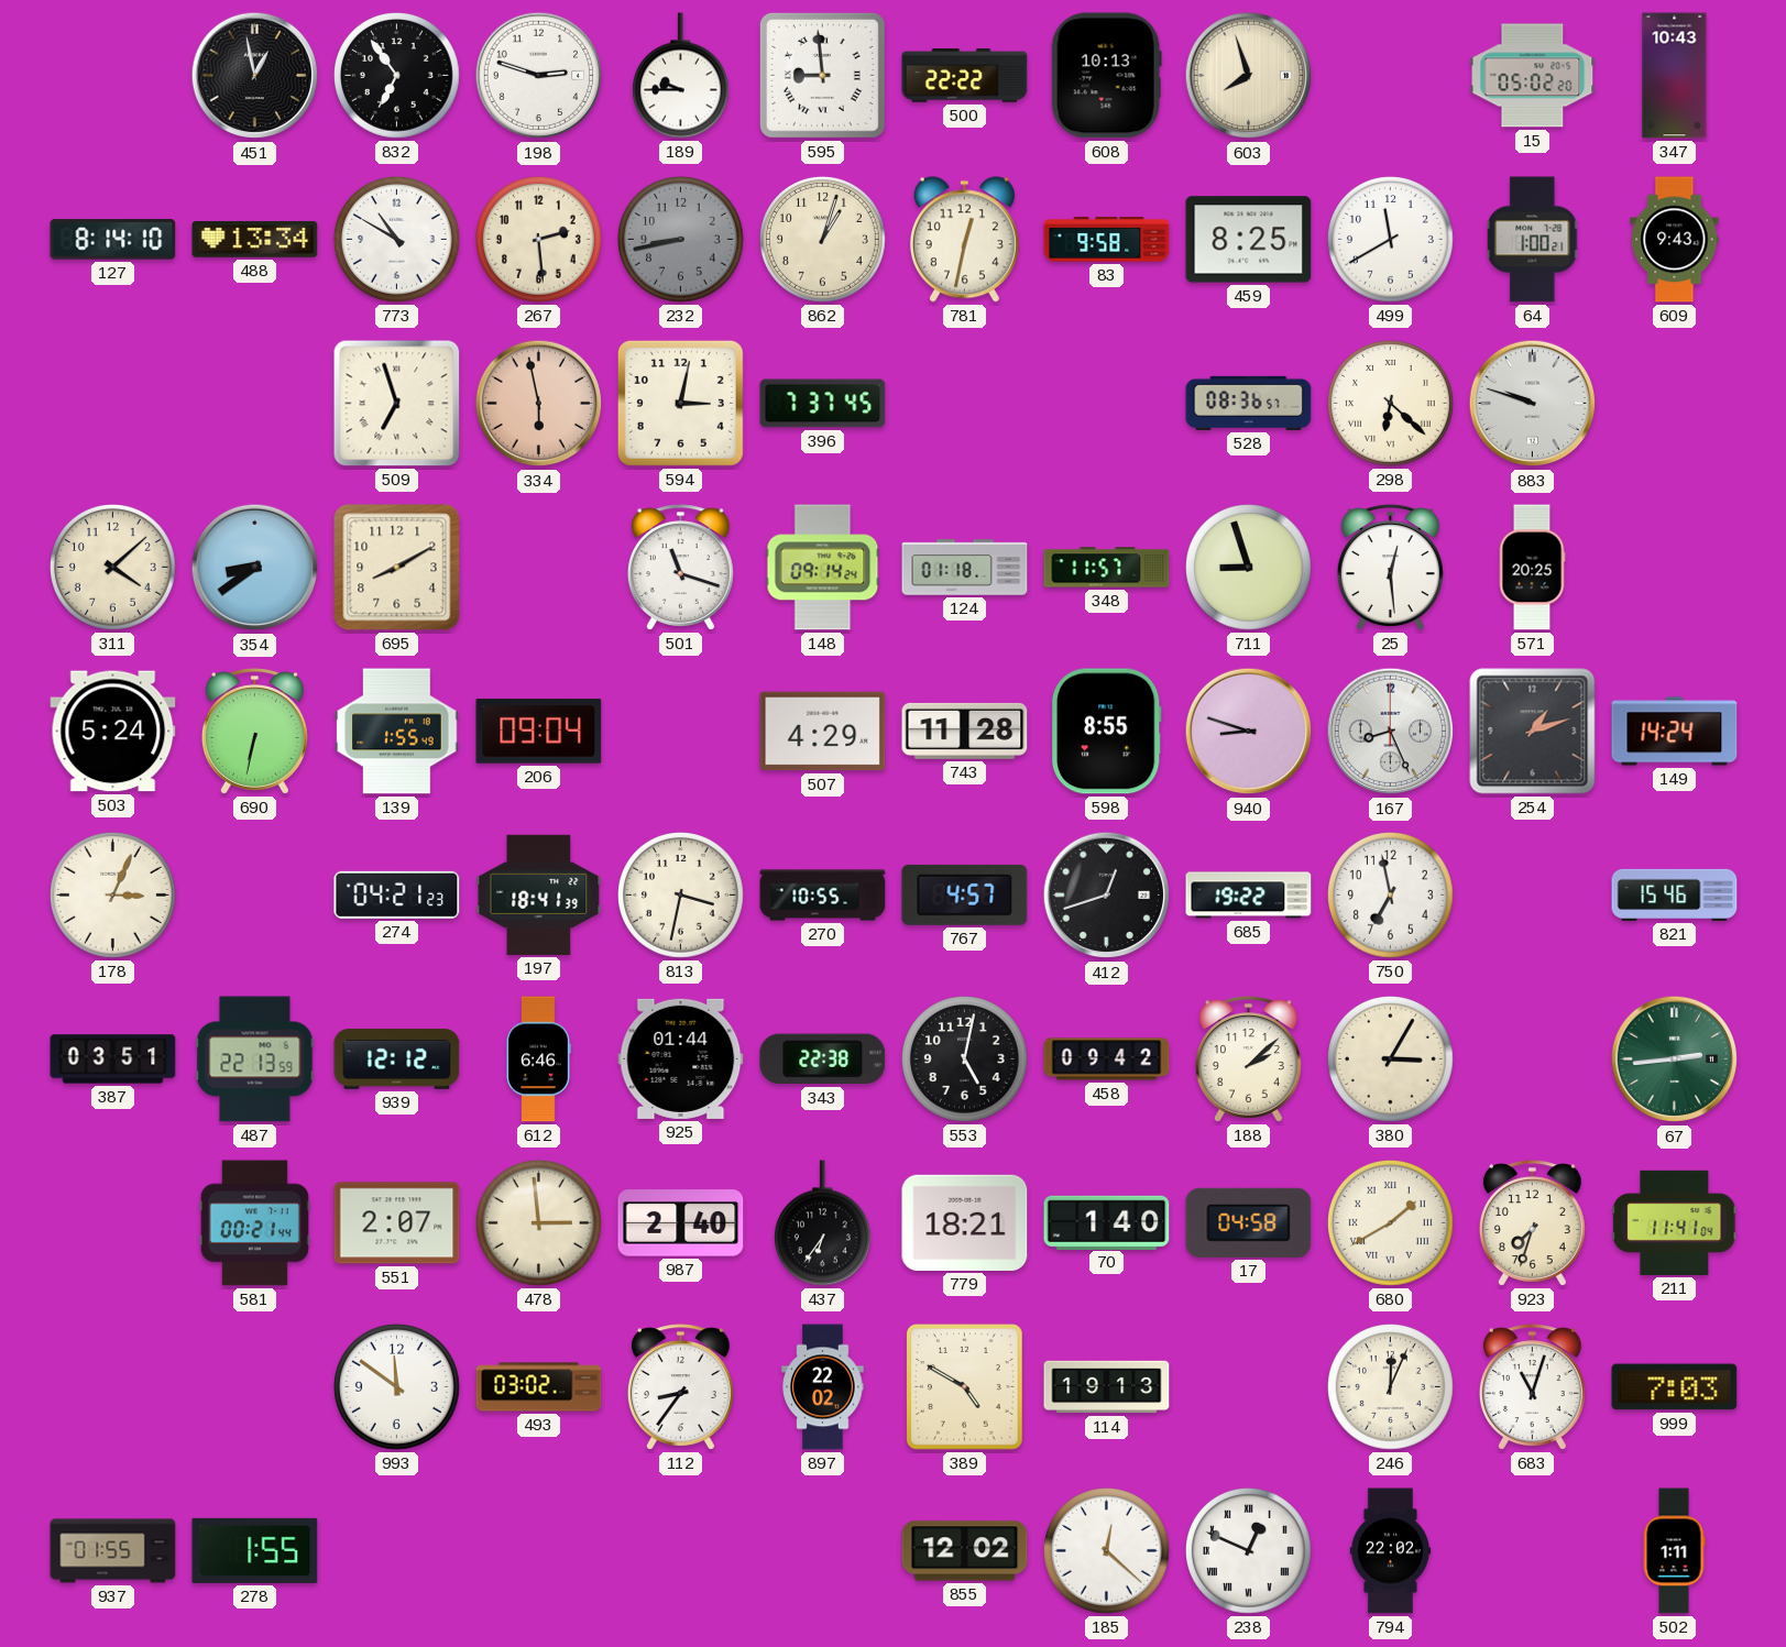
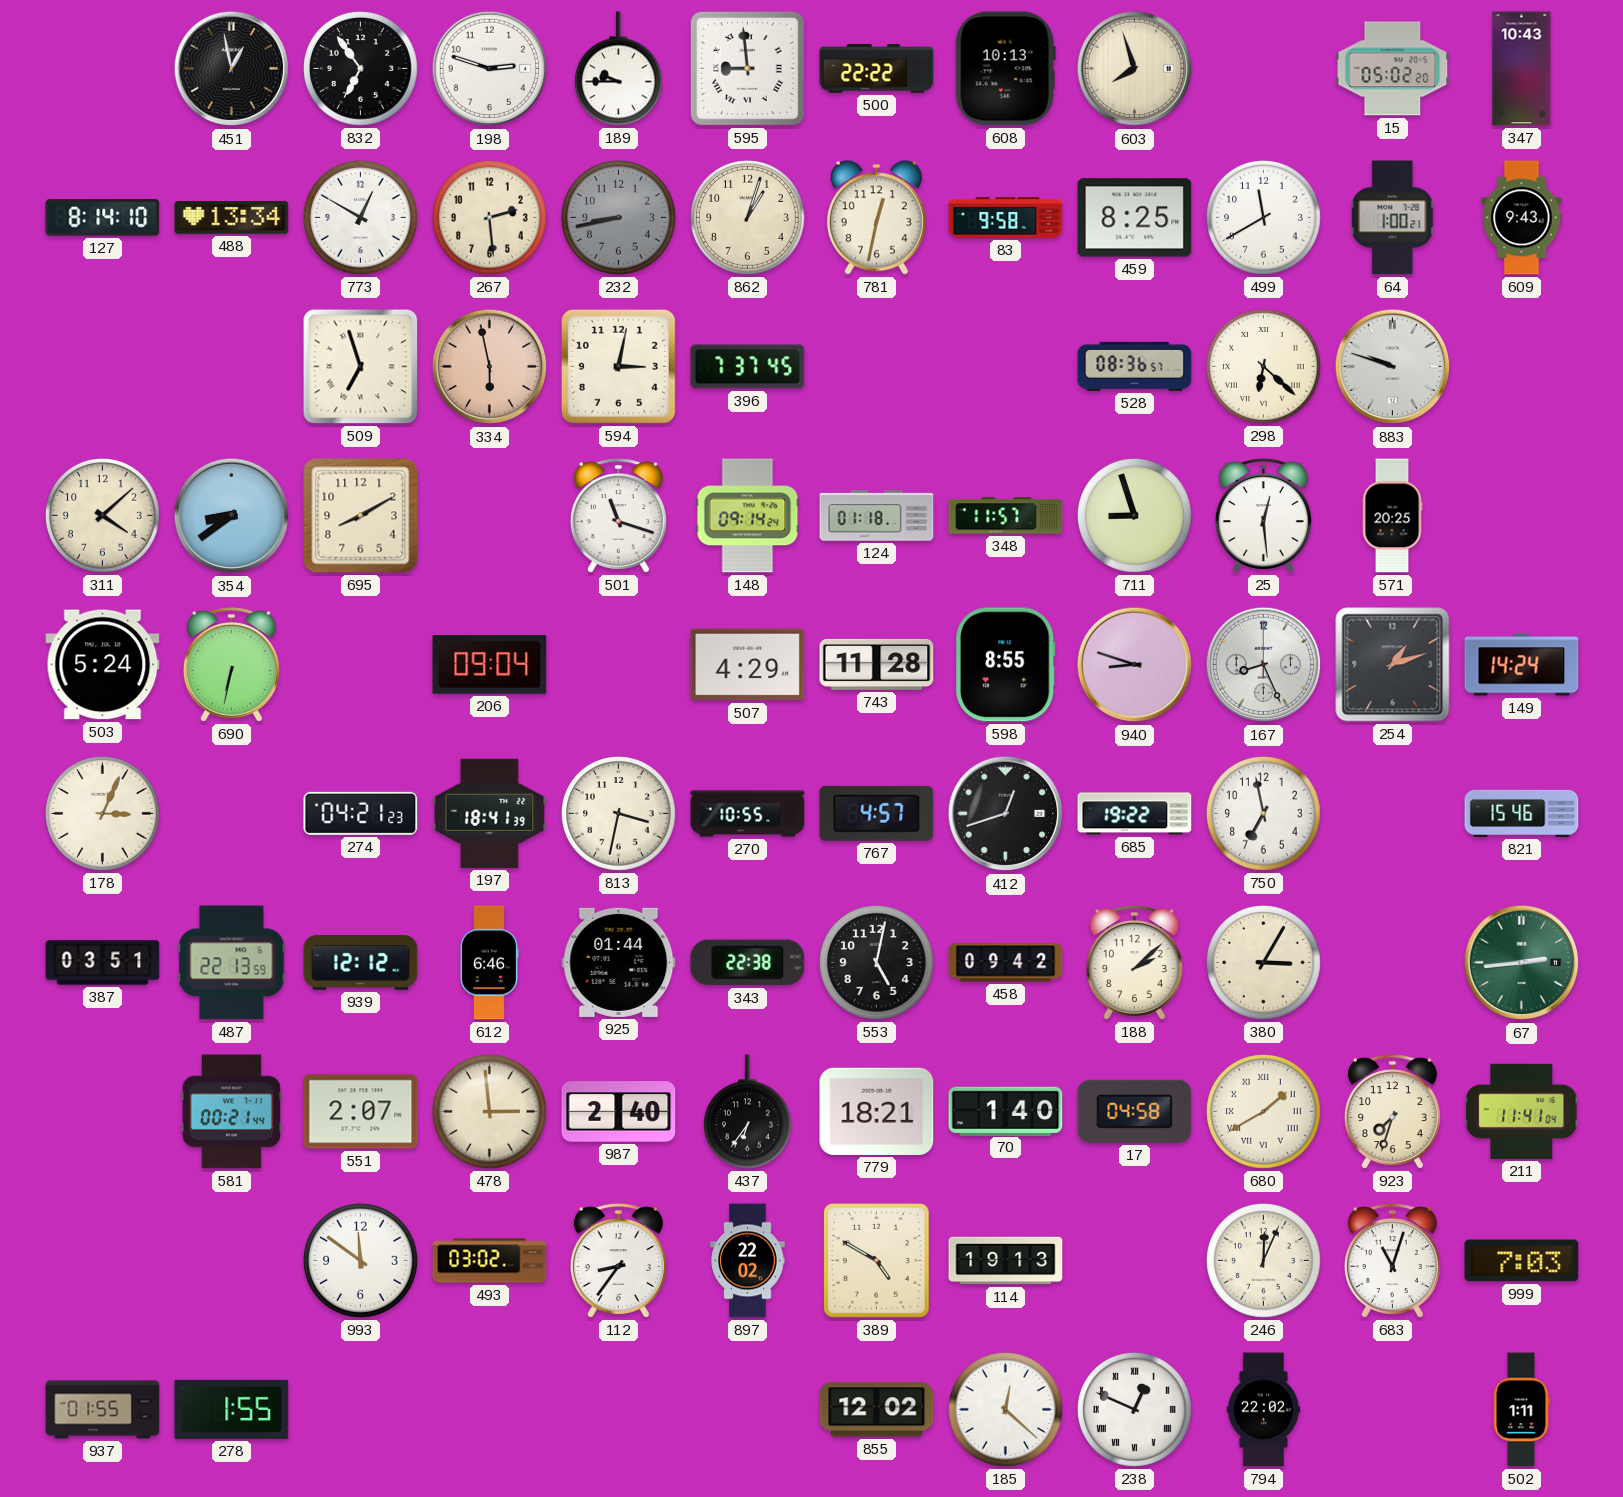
773: 10:50 -> 12:50 (361, 218)
139: 1:55 -> none (397, 732)
